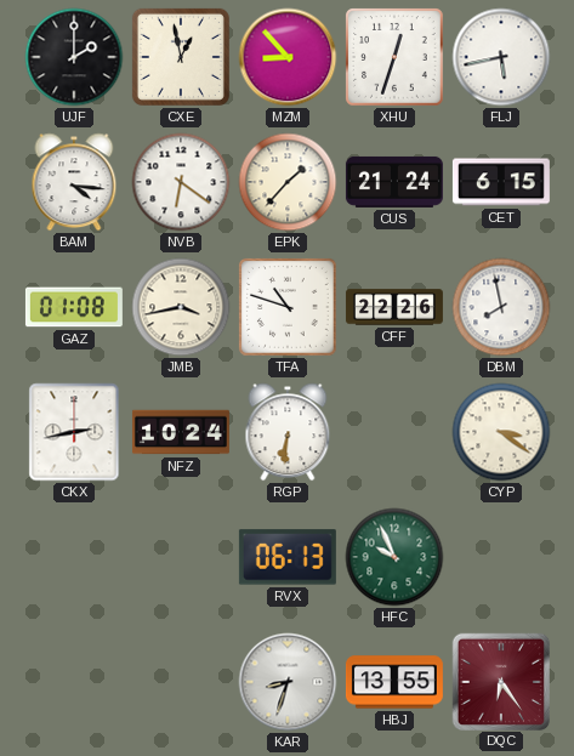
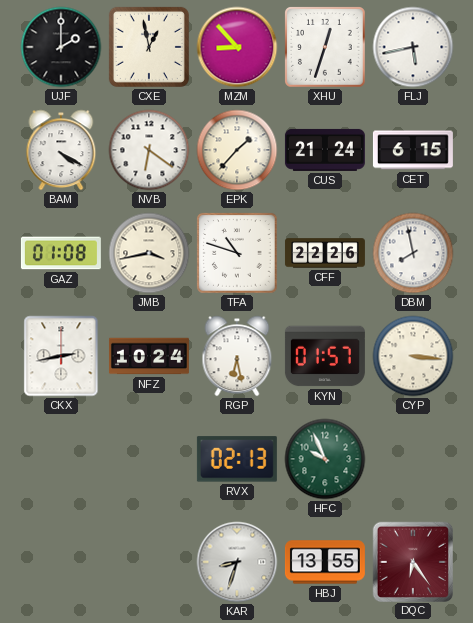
BAM: 4:16 -> 4:20 (61, 150)
RGP: 6:31 -> 6:28 (237, 356)
KYN: none -> 01:57 (325, 356)
CYP: 3:21 -> 3:16 (413, 356)
RVX: 06:13 -> 02:13 (237, 459)
